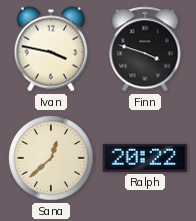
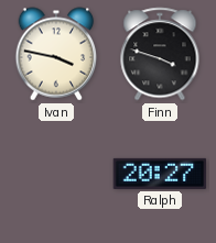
Sana: 12:38 -> none (51, 158)
Ralph: 20:22 -> 20:27 (160, 174)
